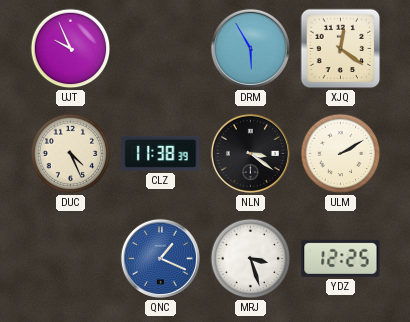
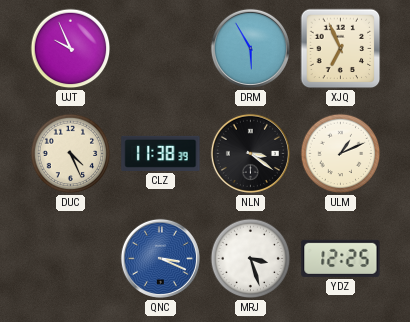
XJQ: 12:21 -> 6:56 (341, 49)
ULM: 2:10 -> 1:11 (341, 154)
QNC: 1:19 -> 3:19 (160, 258)
